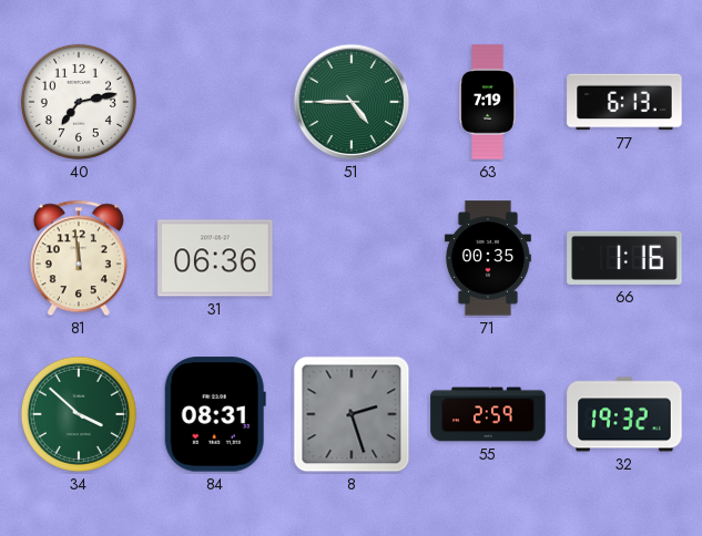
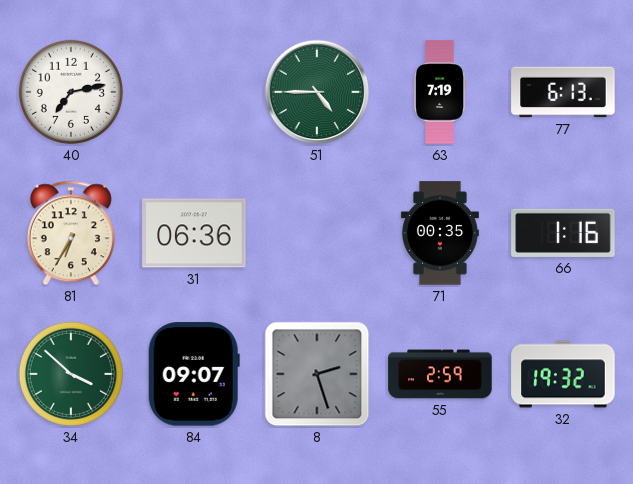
81: 11:59 -> 6:35 (71, 233)
84: 08:31 -> 09:07 (194, 374)
